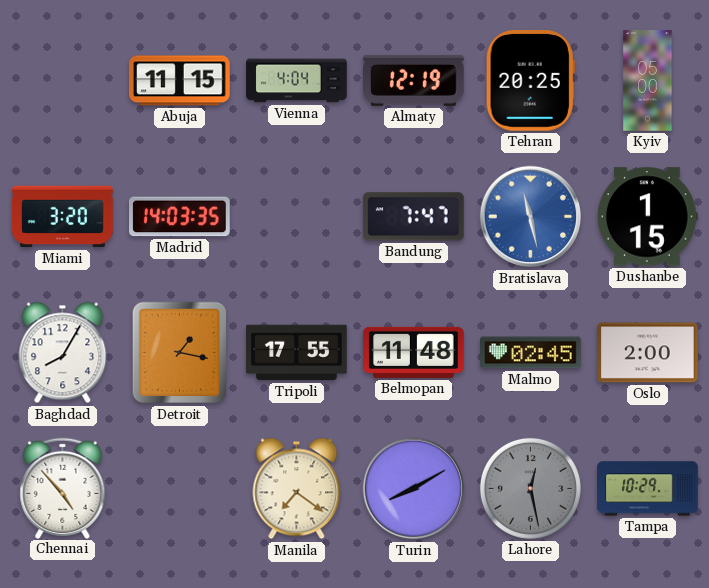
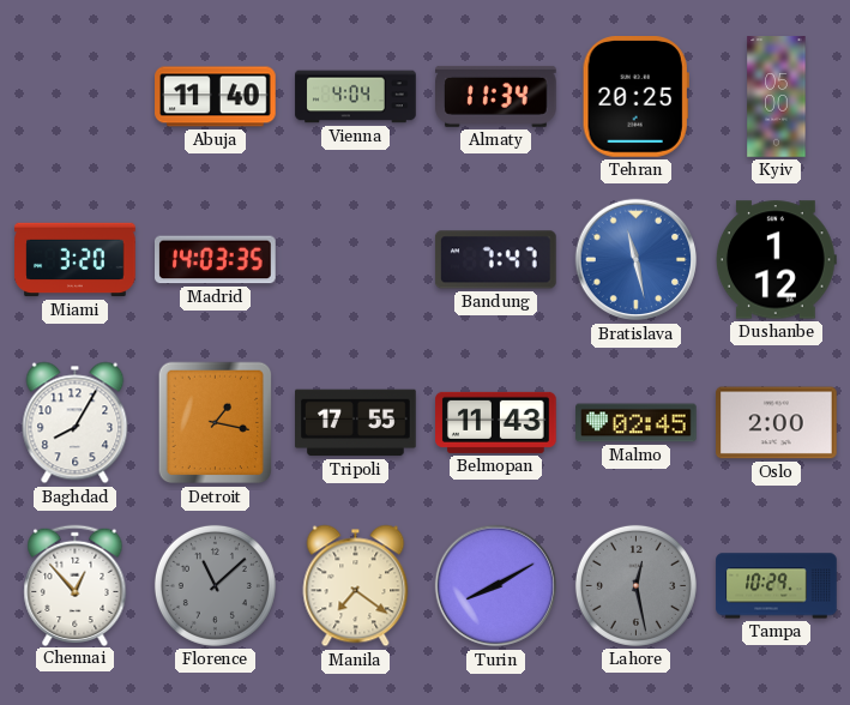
Abuja: 11:15 -> 11:40 (216, 97)
Almaty: 12:19 -> 11:34 (496, 96)
Dushanbe: 1:15 -> 1:12 (776, 260)
Belmopan: 11:48 -> 11:43 (496, 422)
Chennai: 4:53 -> 12:53 (76, 585)
Florence: none -> 11:08 (215, 585)
